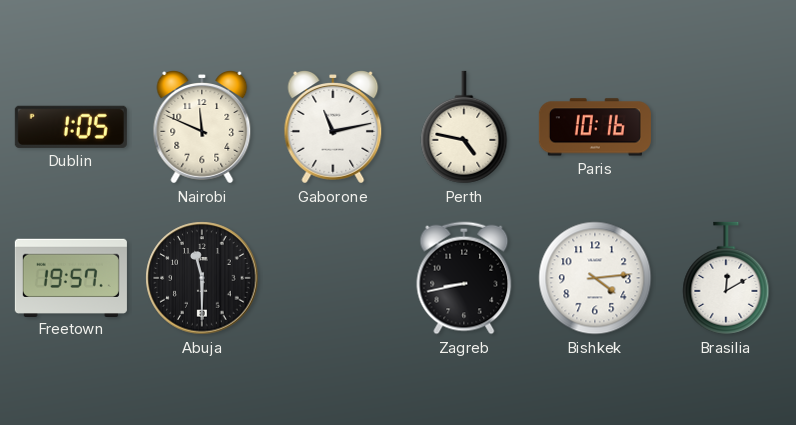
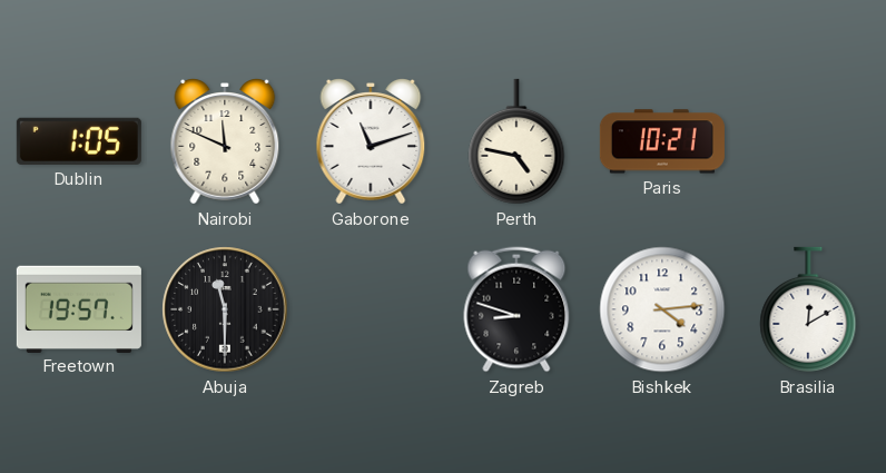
Gaborone: 11:13 -> 11:12 (371, 141)
Paris: 10:16 -> 10:21 (662, 141)
Zagreb: 8:43 -> 8:48 (516, 309)
